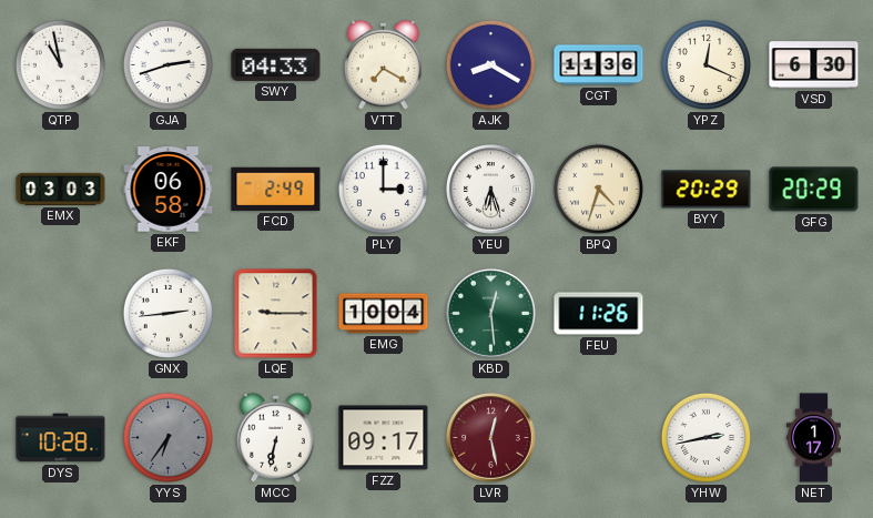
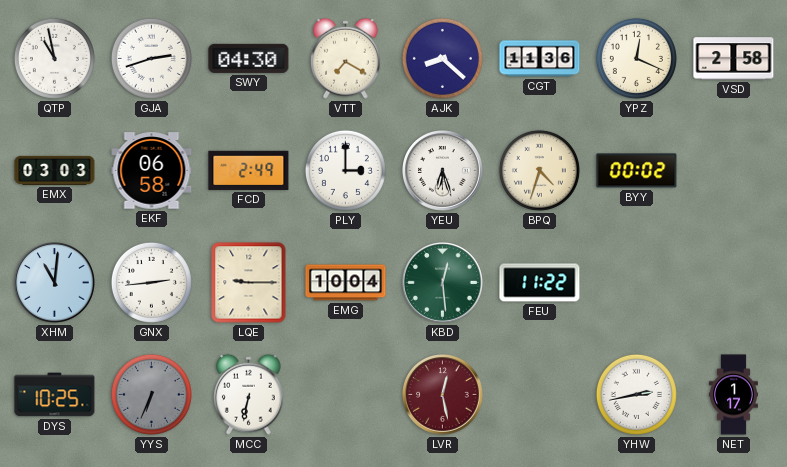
SWY: 04:33 -> 04:30 (249, 58)
AJK: 8:20 -> 8:22 (442, 58)
VSD: 6:30 -> 2:58 (734, 59)
BYY: 20:29 -> 00:02 (637, 171)
GFG: 20:29 -> none (814, 190)
XHM: none -> 11:01 (55, 283)
FEU: 11:26 -> 11:22 (540, 283)
DYS: 10:28 -> 10:25 (55, 395)
YYS: 6:36 -> 6:34 (151, 394)
FZZ: 09:17 -> none (384, 438)
